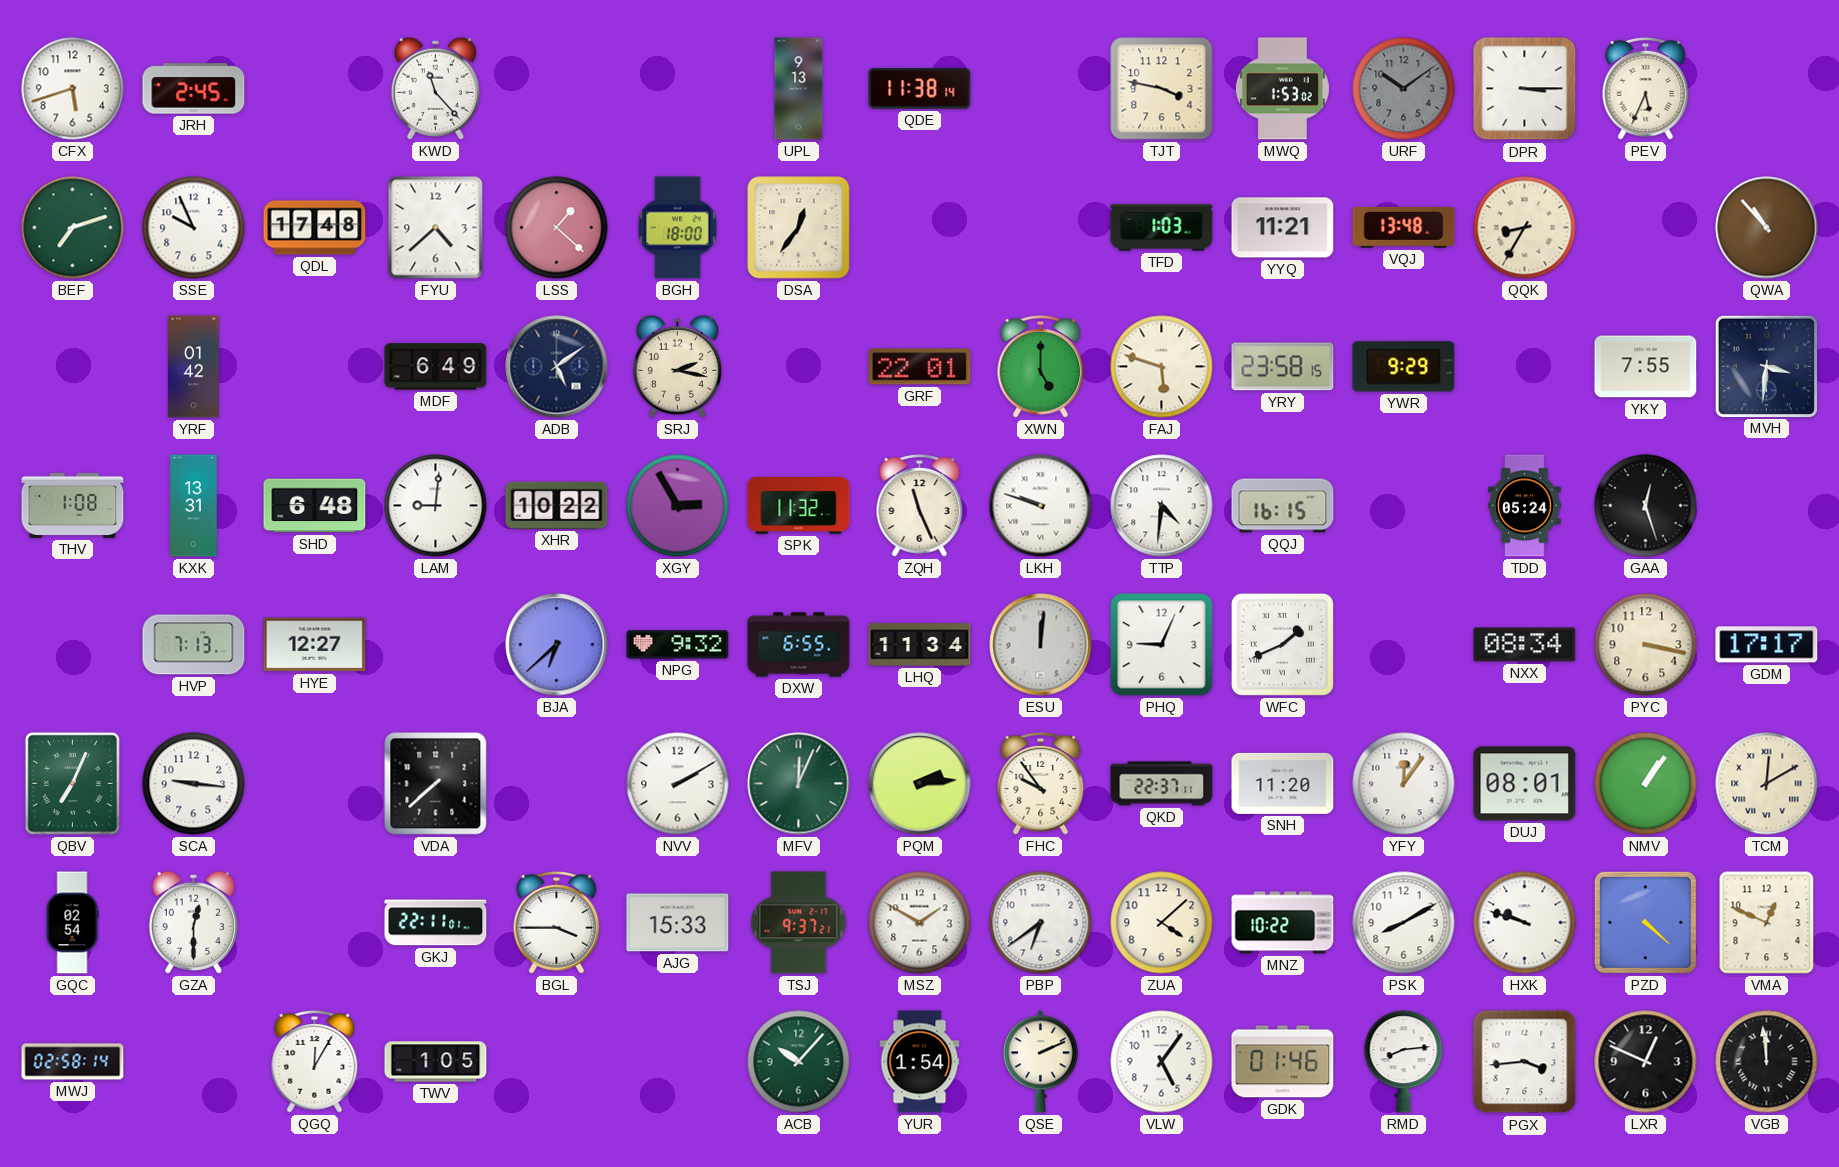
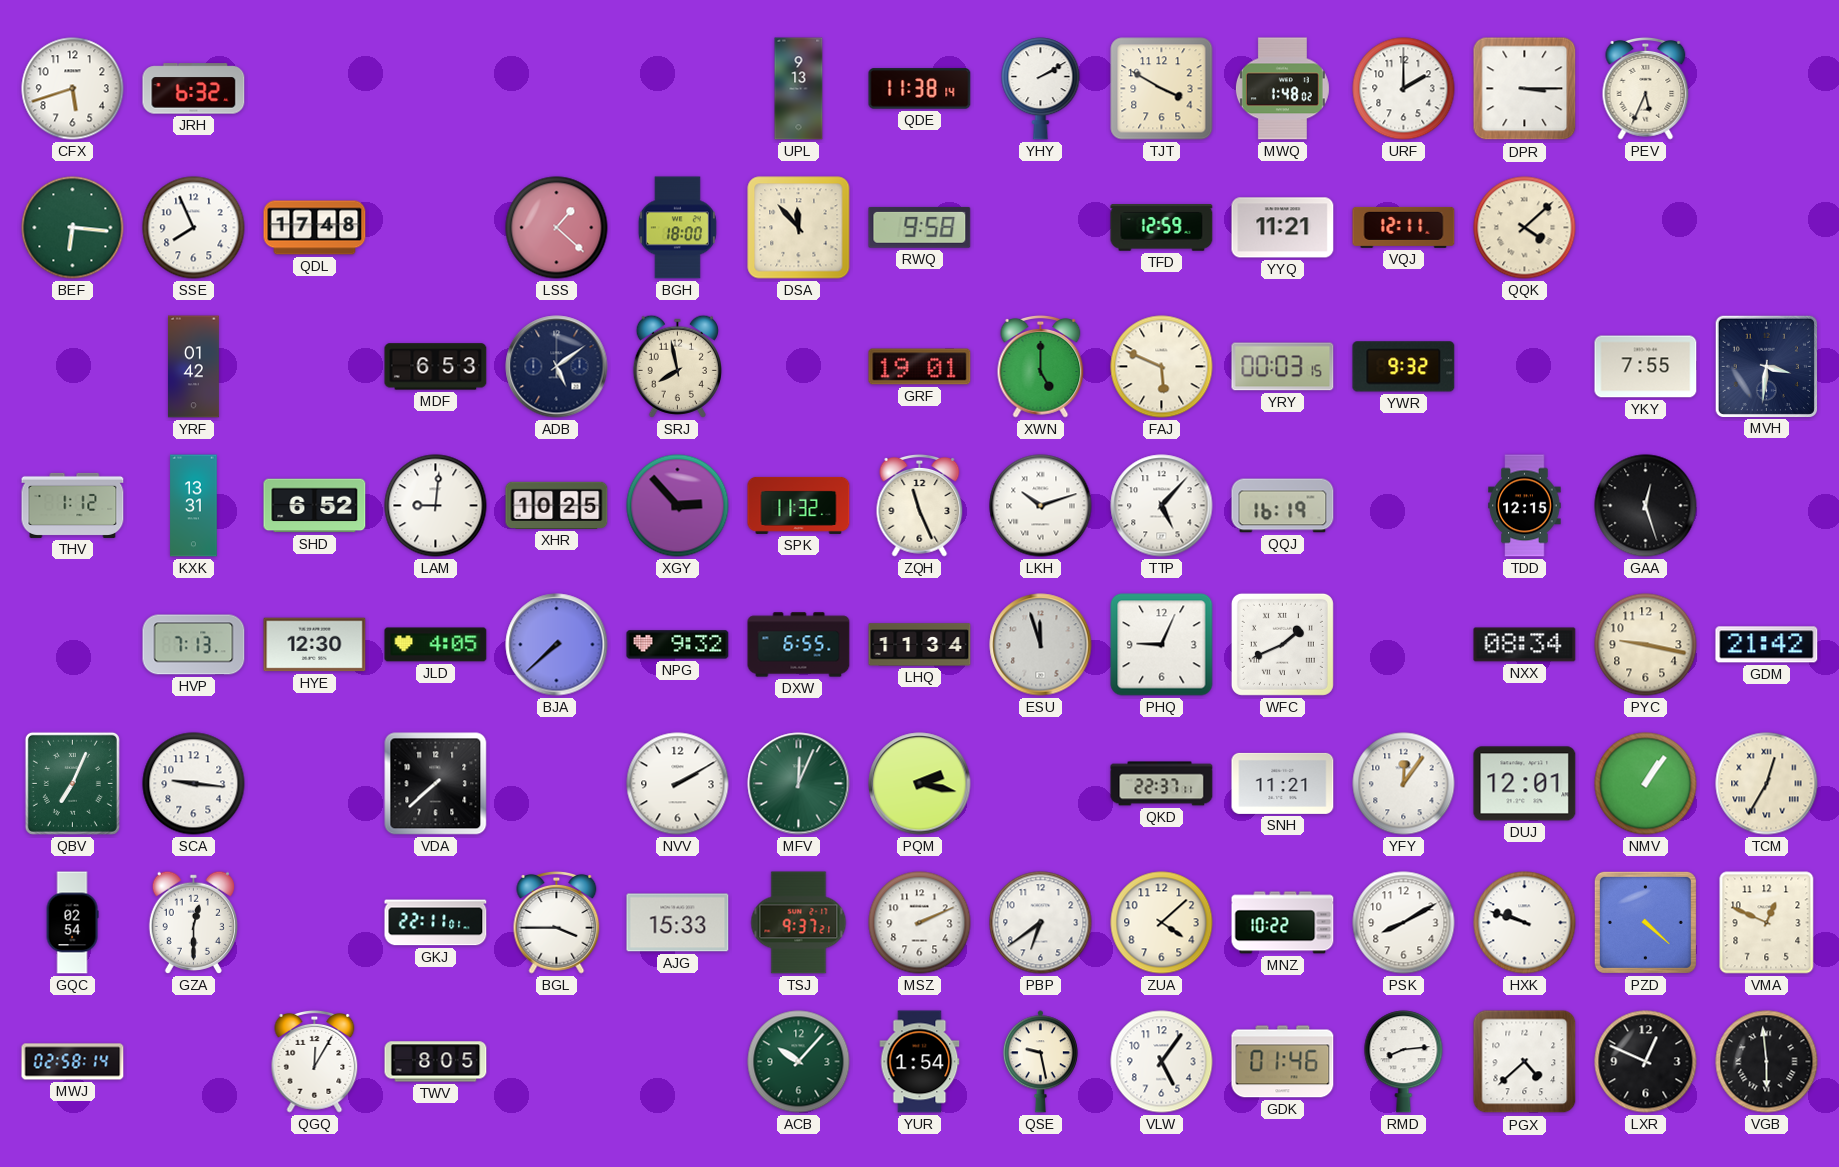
JRH: 2:45 -> 6:32 (194, 89)
KWD: 11:23 -> none (435, 88)
YHY: none -> 2:10 (1041, 89)
TJT: 3:47 -> 3:50 (1162, 89)
MWQ: 1:53 -> 1:48 (1282, 89)
URF: 10:09 -> 2:00 (1404, 89)
URF dial: grey -> white (1404, 89)
BEF: 7:12 -> 6:16 (73, 228)
SSE: 9:56 -> 7:56 (194, 228)
FYU: 4:38 -> none (436, 228)
DSA: 12:36 -> 11:53 (799, 228)
RWQ: none -> 9:58 (920, 227)
TFD: 1:03 -> 12:59 (1162, 228)
VQJ: 13:48 -> 12:11 (1404, 227)
QQK: 8:35 -> 4:08 (1525, 228)
QWA: 10:53 -> none (1767, 228)
MDF: 6:49 -> 6:53 (436, 367)
SRJ: 2:17 -> 7:58 (677, 366)
GRF: 22:01 -> 19:01 (920, 367)
FAJ: 5:48 -> 5:49 (1162, 367)
YRY: 23:58 -> 00:03 (1283, 367)
YWR: 9:29 -> 9:32 (1404, 367)
THV: 1:08 -> 1:12 (73, 505)
SHD: 6:48 -> 6:52 (315, 506)
XHR: 10:22 -> 10:25 (557, 505)
XGY: 2:55 -> 2:53 (678, 506)
LKH: 9:48 -> 10:12 (1041, 506)
TTP: 4:31 -> 5:07 (1162, 506)
QQJ: 16:15 -> 16:19 (1283, 506)
TDD: 05:24 -> 12:15 (1525, 506)
HYE: 12:27 -> 12:30 (315, 645)
JLD: none -> 4:05 (436, 645)
BJA: 6:38 -> 7:38 (557, 645)
ESU: 12:01 -> 11:57 (1041, 645)
PYC: 3:17 -> 9:17 (1646, 645)
GDM: 17:17 -> 21:42 (1767, 645)
PQM: 2:14 -> 2:17 (920, 784)
FHC: 9:54 -> none (1041, 783)
SNH: 11:20 -> 11:21 (1283, 783)
DUJ: 08:01 -> 12:01 (1525, 784)
TCM: 12:10 -> 12:35 (1767, 784)
MSZ: 1:50 -> 2:11 (920, 923)
TWV: 1:05 -> 8:05 (436, 1062)
QSE: 2:11 -> 9:28 (1040, 1062)
PGX: 3:44 -> 4:38 (1525, 1062)
VGB: 11:59 -> 5:59 (1767, 1062)
